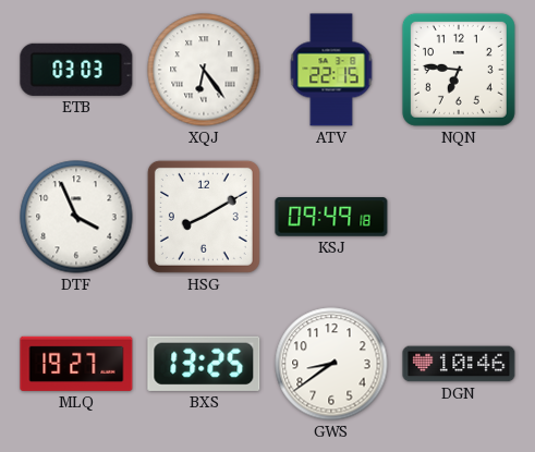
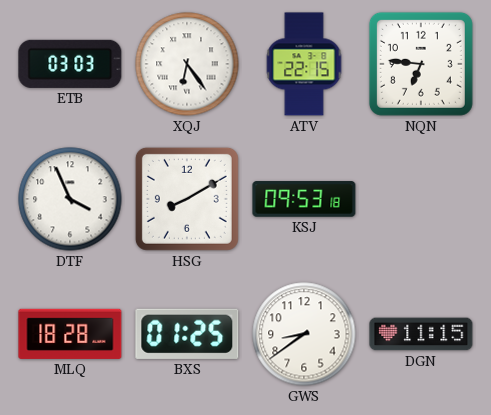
KSJ: 09:49 -> 09:53 (304, 199)
MLQ: 19:27 -> 18:28 (70, 334)
BXS: 13:25 -> 01:25 (187, 334)
DGN: 10:46 -> 11:15 (421, 334)
